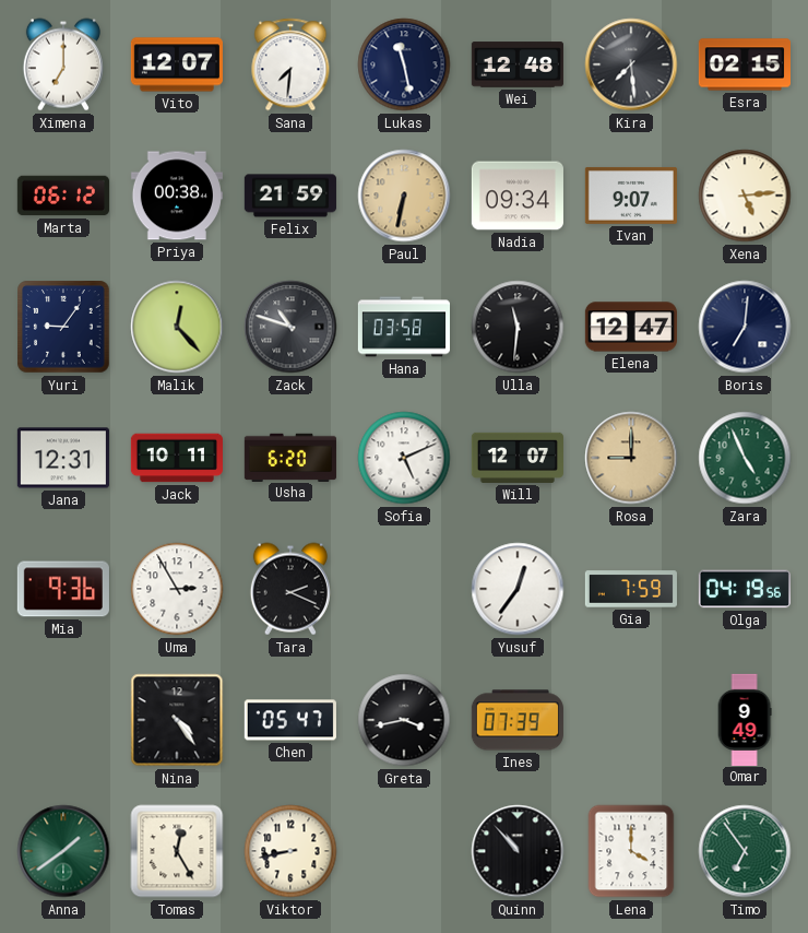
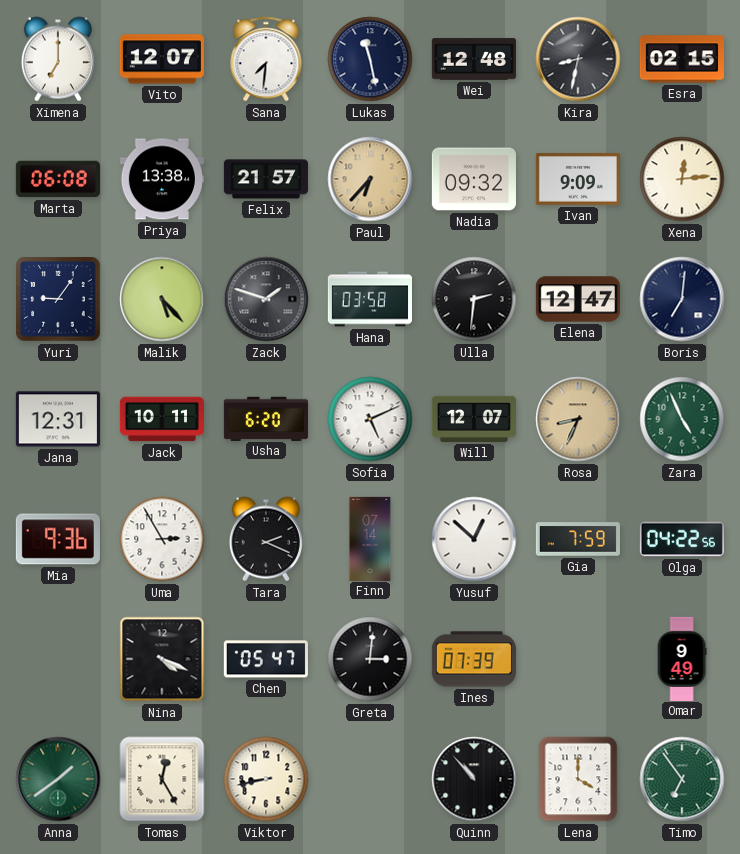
Kira: 7:29 -> 8:32 (578, 59)
Marta: 06:12 -> 06:08 (58, 179)
Priya: 00:38 -> 13:38 (162, 179)
Felix: 21:59 -> 21:57 (266, 179)
Paul: 6:32 -> 6:37 (370, 179)
Nadia: 09:34 -> 09:32 (474, 179)
Ivan: 9:07 -> 9:09 (578, 179)
Xena: 5:14 -> 12:14 (682, 179)
Malik: 12:23 -> 5:23 (162, 299)
Zack: 10:48 -> 1:48 (266, 299)
Ulla: 11:31 -> 2:31 (474, 299)
Rosa: 9:00 -> 8:34 (578, 419)
Finn: none -> 07:14 (370, 538)
Yusuf: 12:36 -> 12:52 (474, 539)
Olga: 04:19 -> 04:22 (682, 539)
Nina: 4:24 -> 4:19 (162, 659)
Greta: 3:43 -> 3:01 (370, 659)
